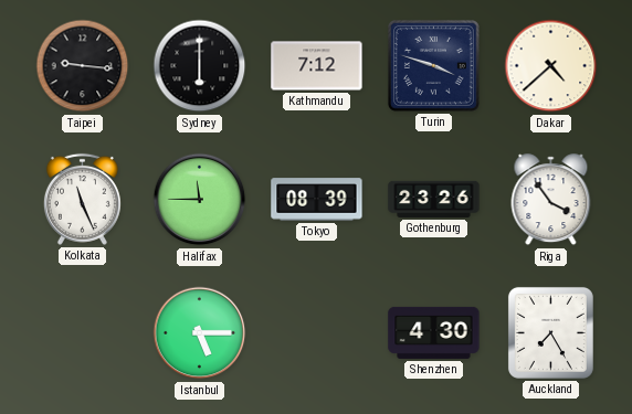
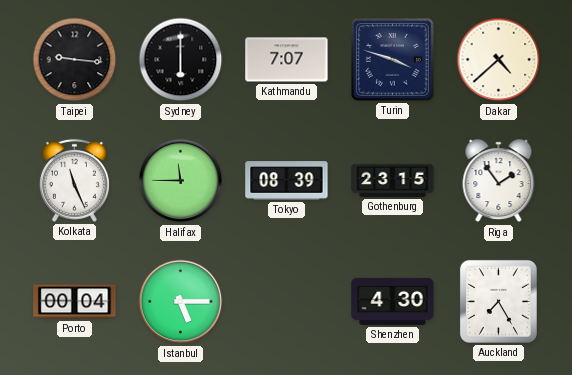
Kathmandu: 7:12 -> 7:07 (287, 60)
Gothenburg: 23:26 -> 23:15 (393, 180)
Riga: 3:54 -> 1:54 (499, 181)
Porto: none -> 00:04 (75, 302)
